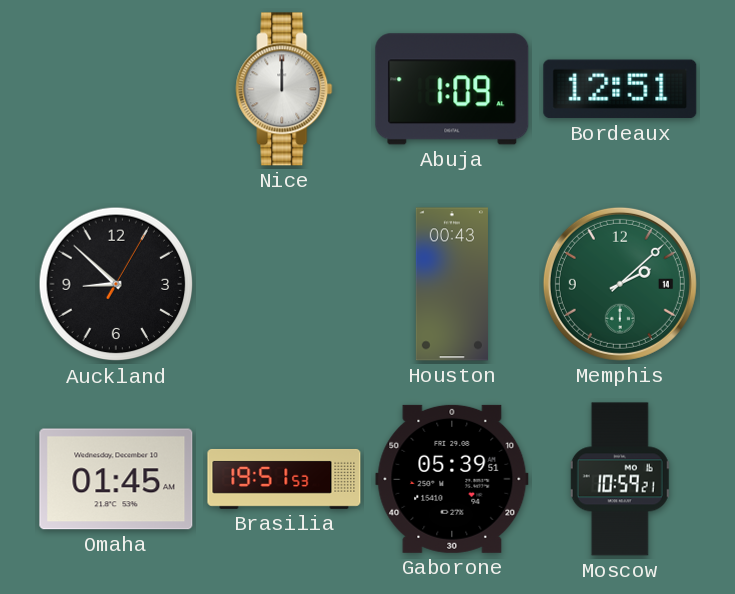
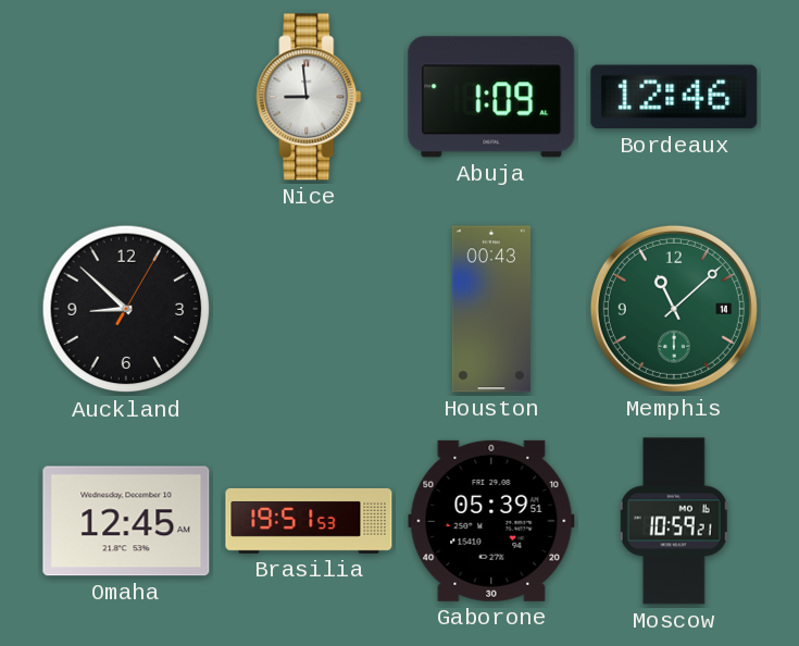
Nice: 12:00 -> 8:59 (309, 97)
Bordeaux: 12:51 -> 12:46 (674, 97)
Memphis: 2:08 -> 11:08 (674, 309)
Omaha: 01:45 -> 12:45 (126, 521)
